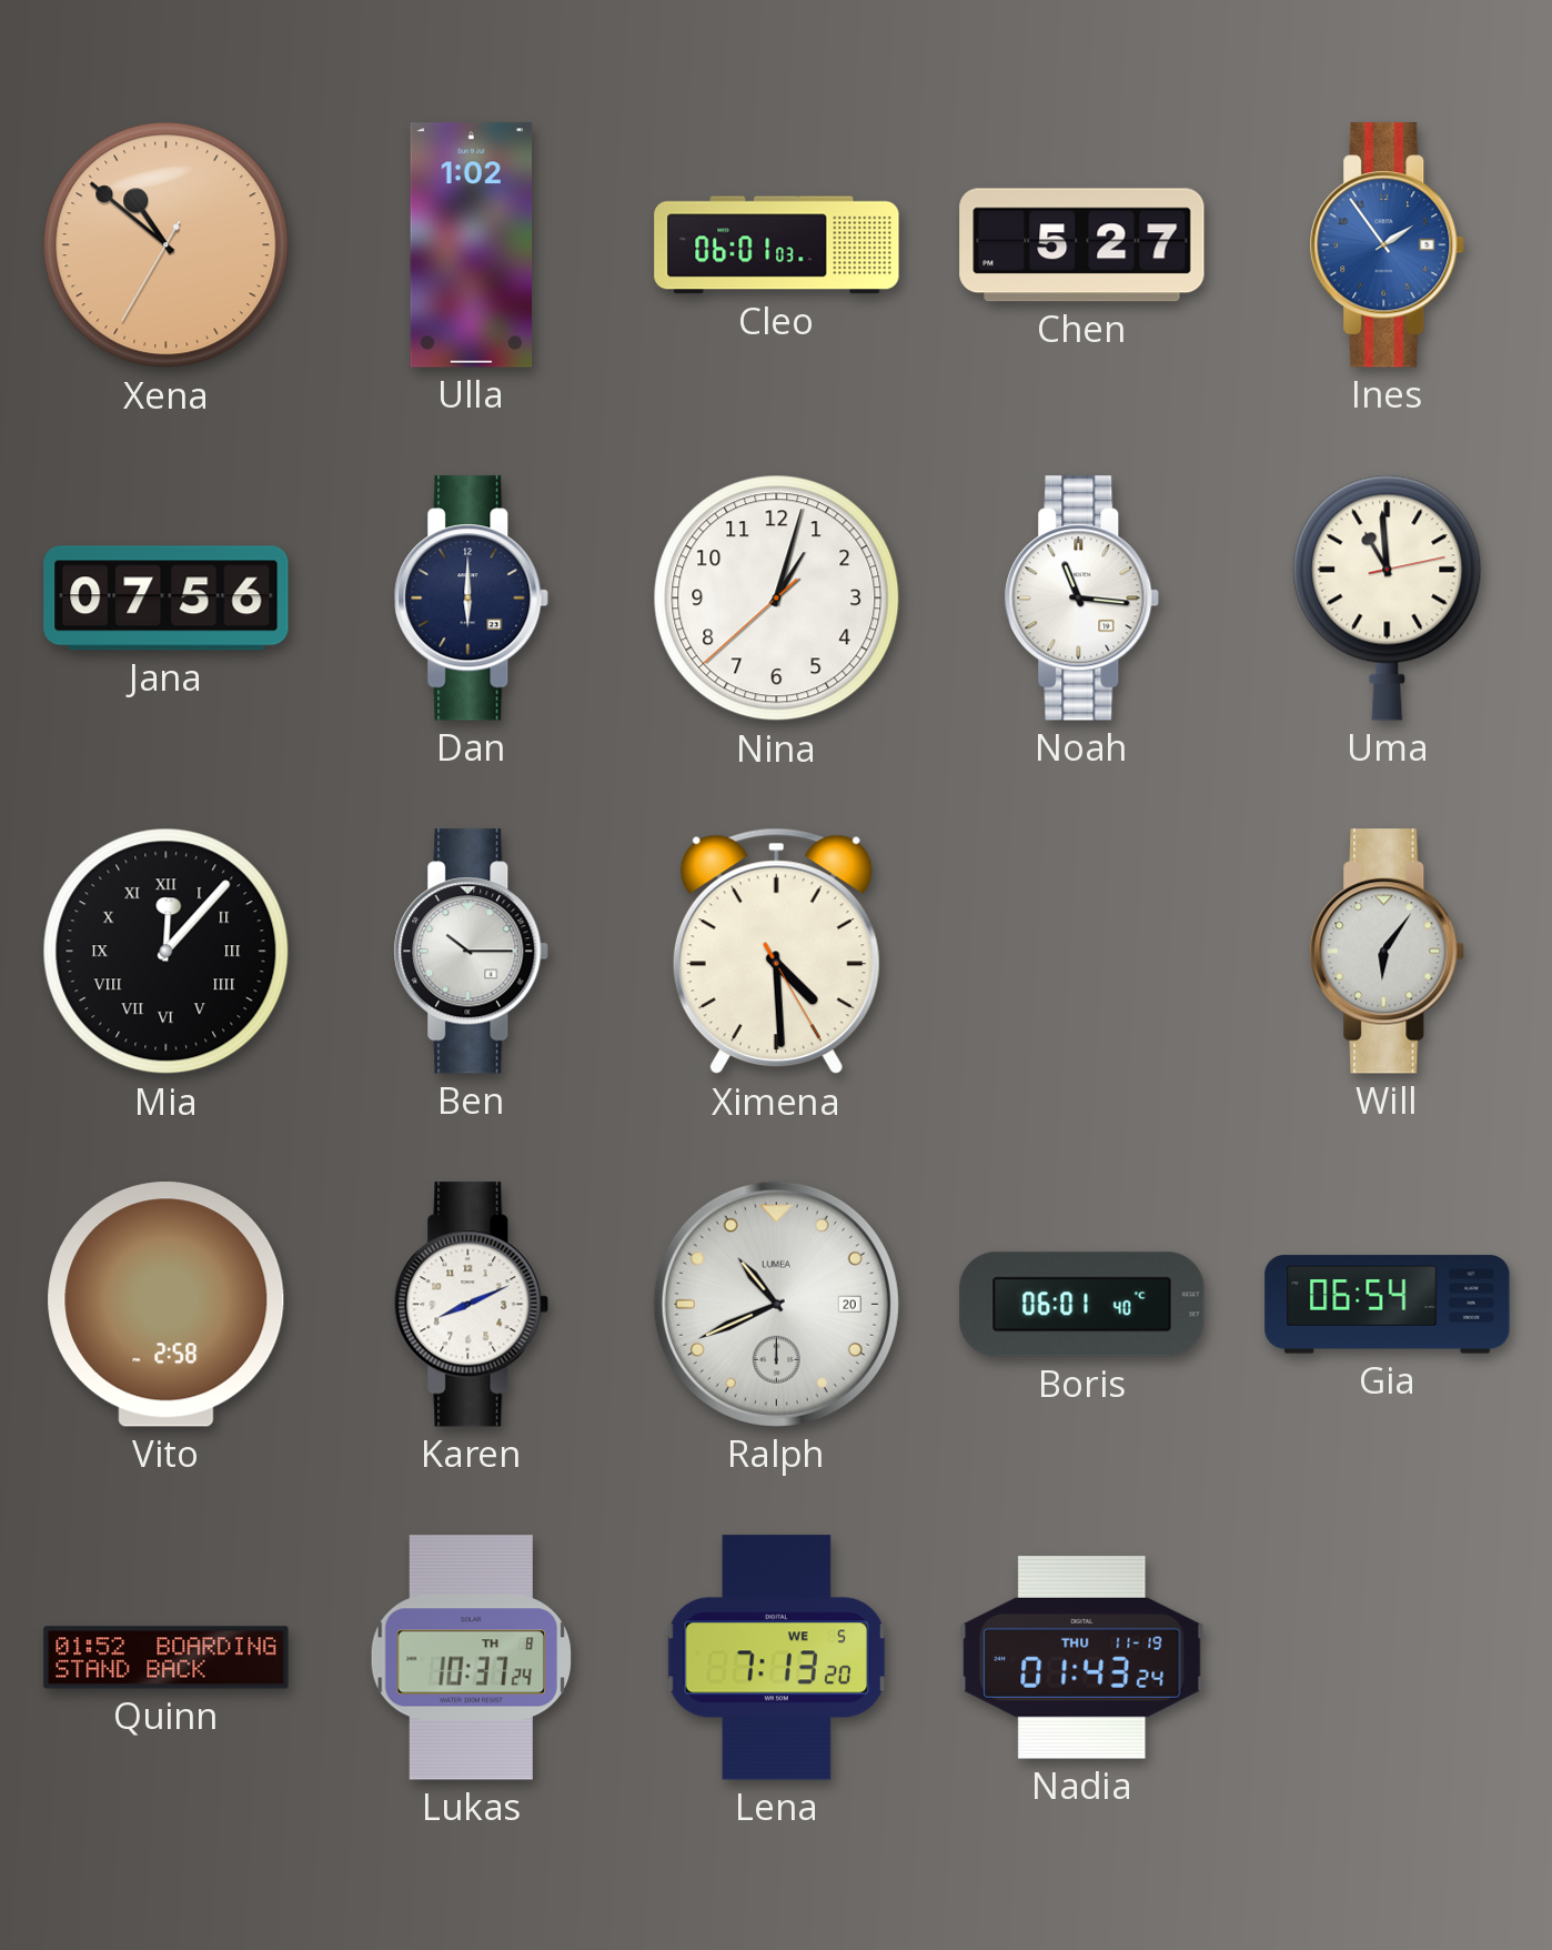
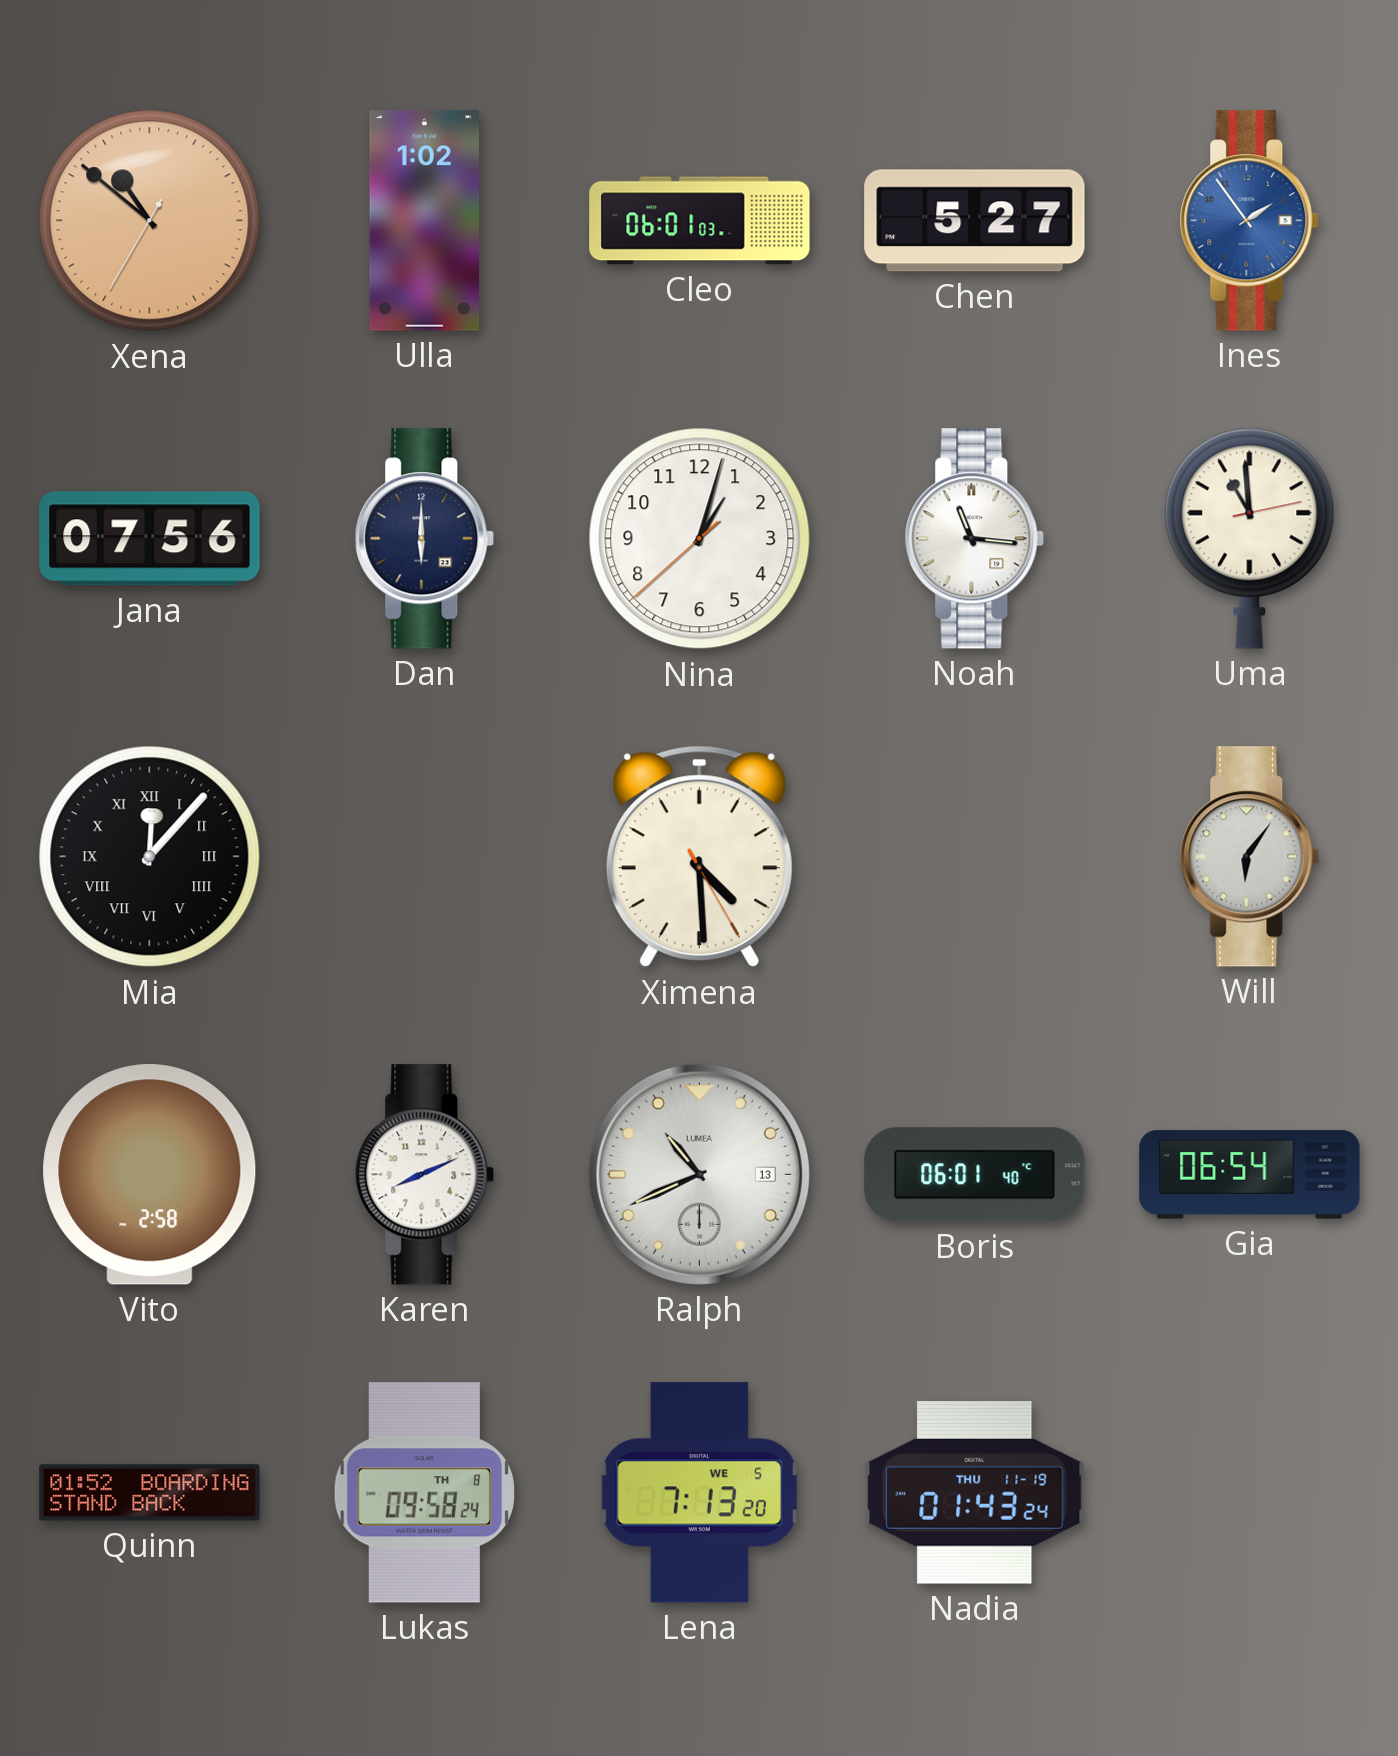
Ben: 10:15 -> none (472, 952)
Ralph date: 20 -> 13 (699, 1174)
Lukas: 10:37 -> 09:58 (424, 1493)
